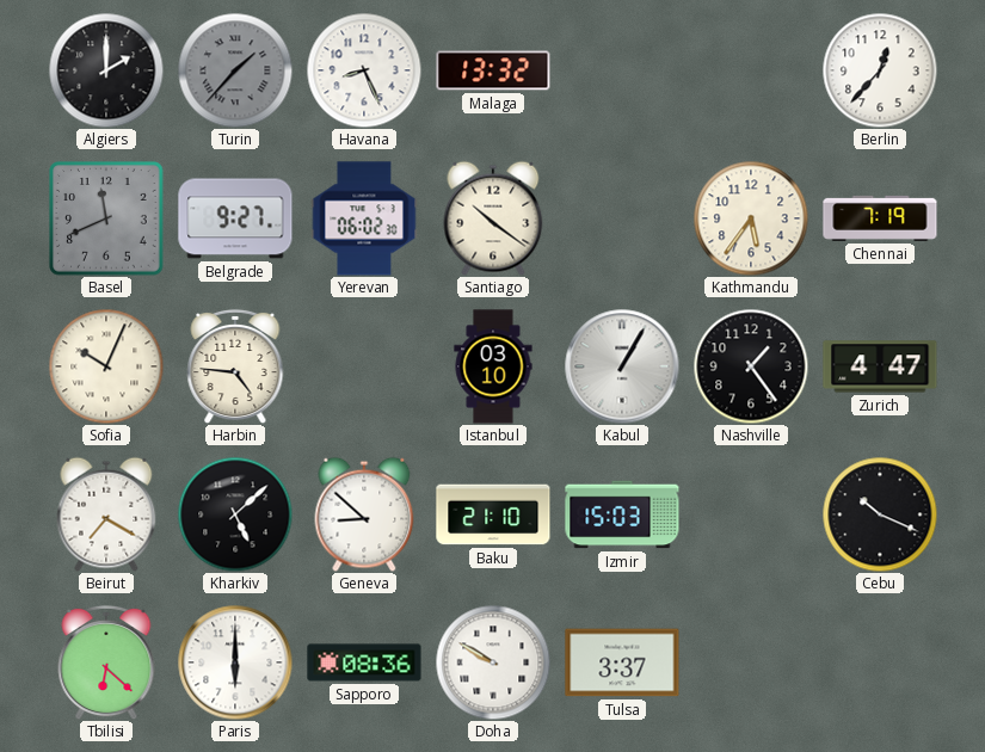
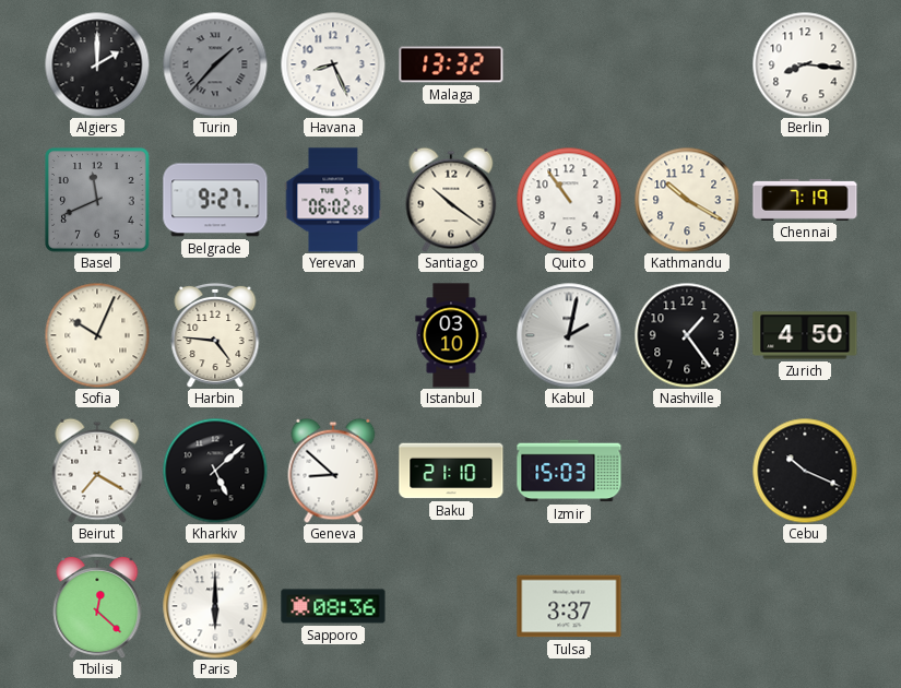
Berlin: 12:37 -> 8:16 (805, 64)
Yerevan: 06:02:30 -> 06:02:59 (333, 200)
Quito: none -> 10:54 (569, 200)
Kathmandu: 5:36 -> 10:20 (687, 200)
Kabul: 1:05 -> 2:02 (569, 335)
Zurich: 4:47 -> 4:50 (805, 335)
Tbilisi: 6:22 -> 12:22 (97, 606)
Doha: 9:50 -> none (493, 662)
